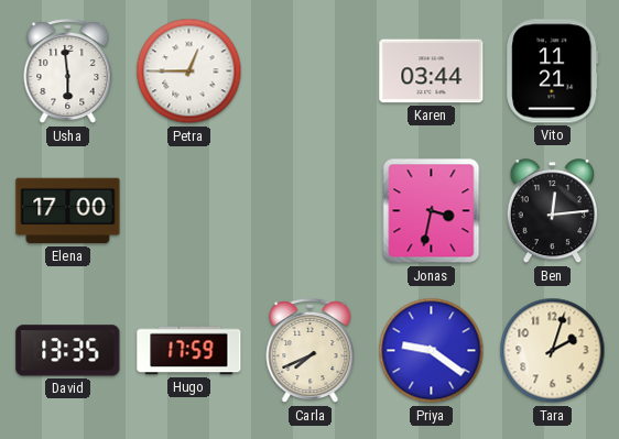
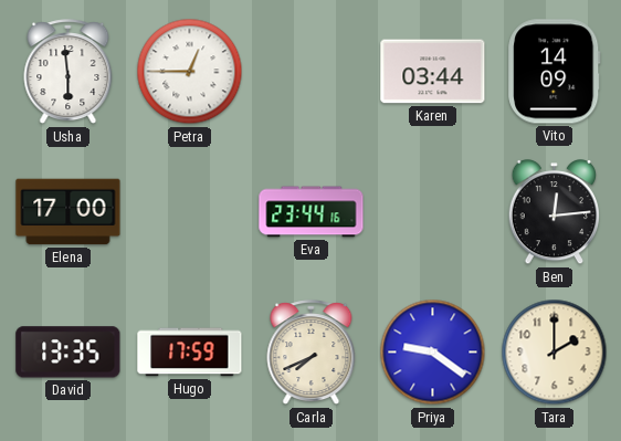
Vito: 11:21 -> 14:09 (555, 72)
Eva: none -> 23:44 (312, 212)
Jonas: 3:32 -> none (432, 211)
Tara: 2:03 -> 2:00 (555, 353)
